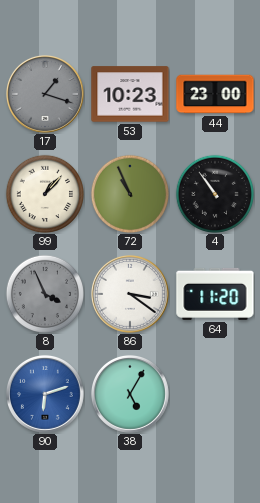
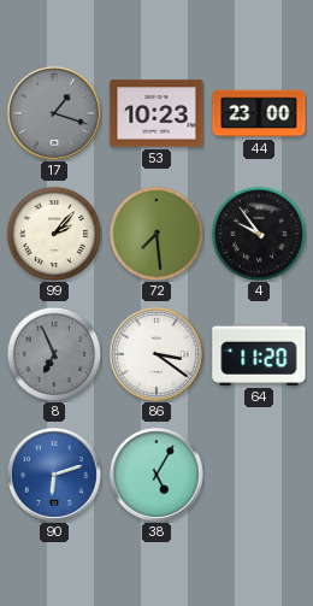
99: 1:07 -> 2:07 (53, 233)
72: 10:56 -> 7:29 (155, 233)
4: 10:54 -> 9:54 (258, 233)
8: 3:56 -> 6:56 (53, 353)
